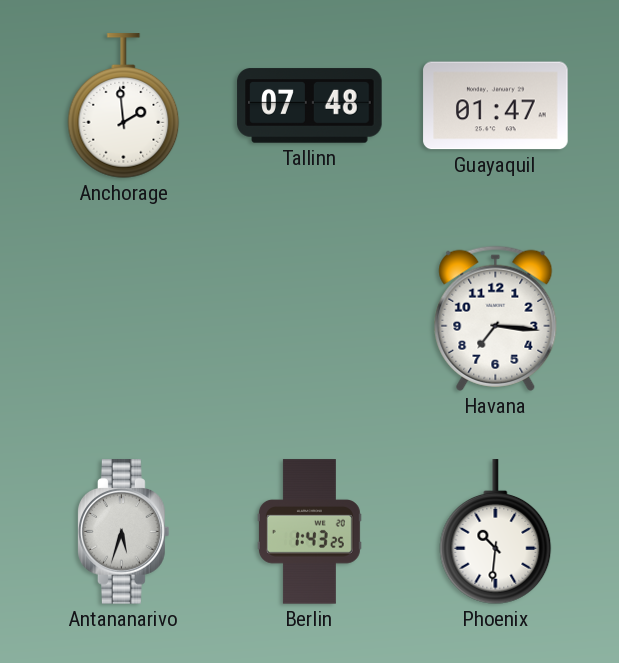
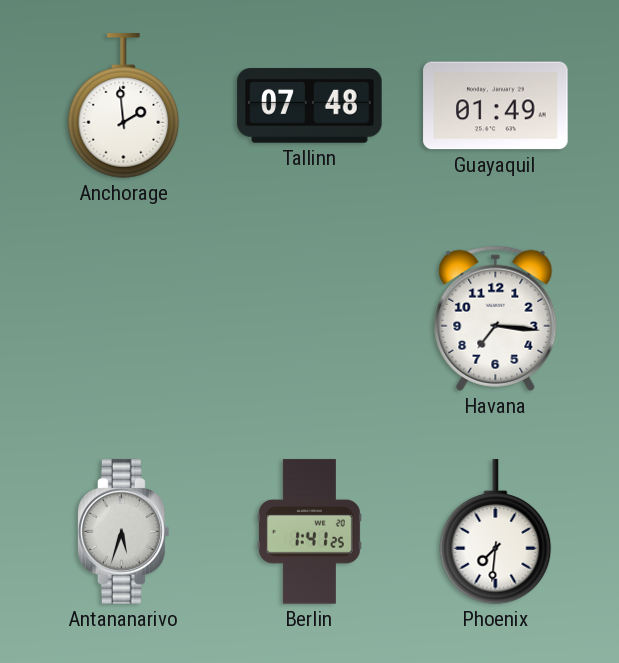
Guayaquil: 01:47 -> 01:49 (496, 106)
Berlin: 1:43 -> 1:41 (309, 532)
Phoenix: 10:31 -> 7:31 (496, 532)
